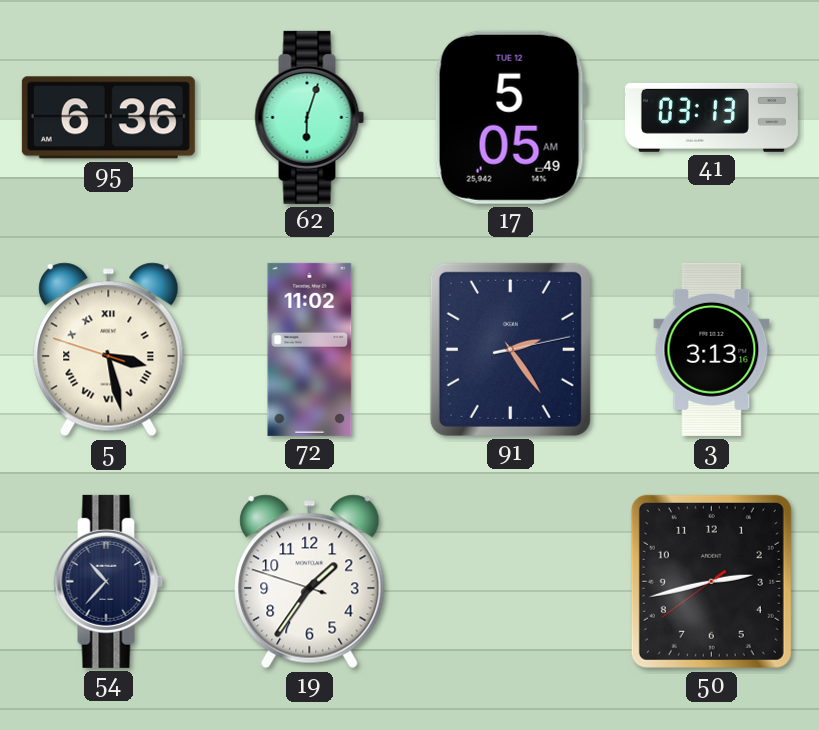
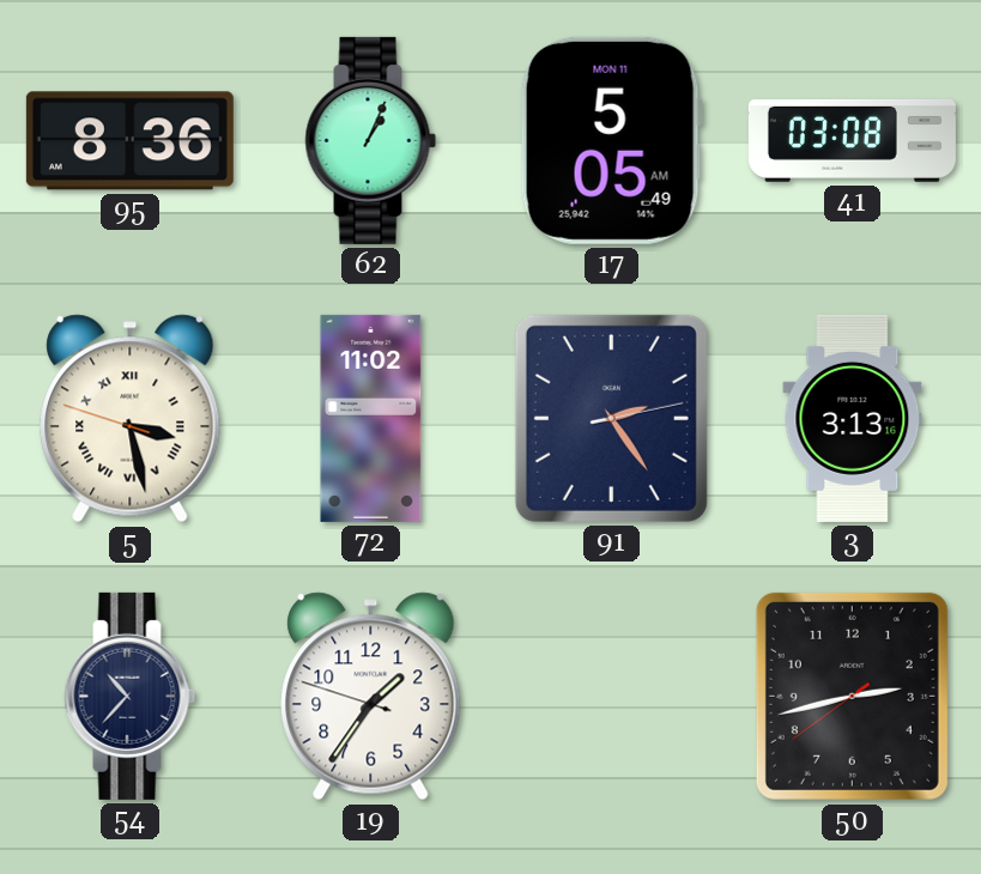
95: 6:36 -> 8:36 (129, 141)
62: 6:03 -> 1:04 (371, 140)
17 date: TUE 12 -> MON 11 (611, 140)
41: 03:13 -> 03:08 (852, 140)
